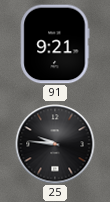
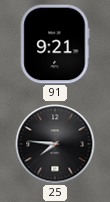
25: 9:46 -> 7:46 (55, 144)
